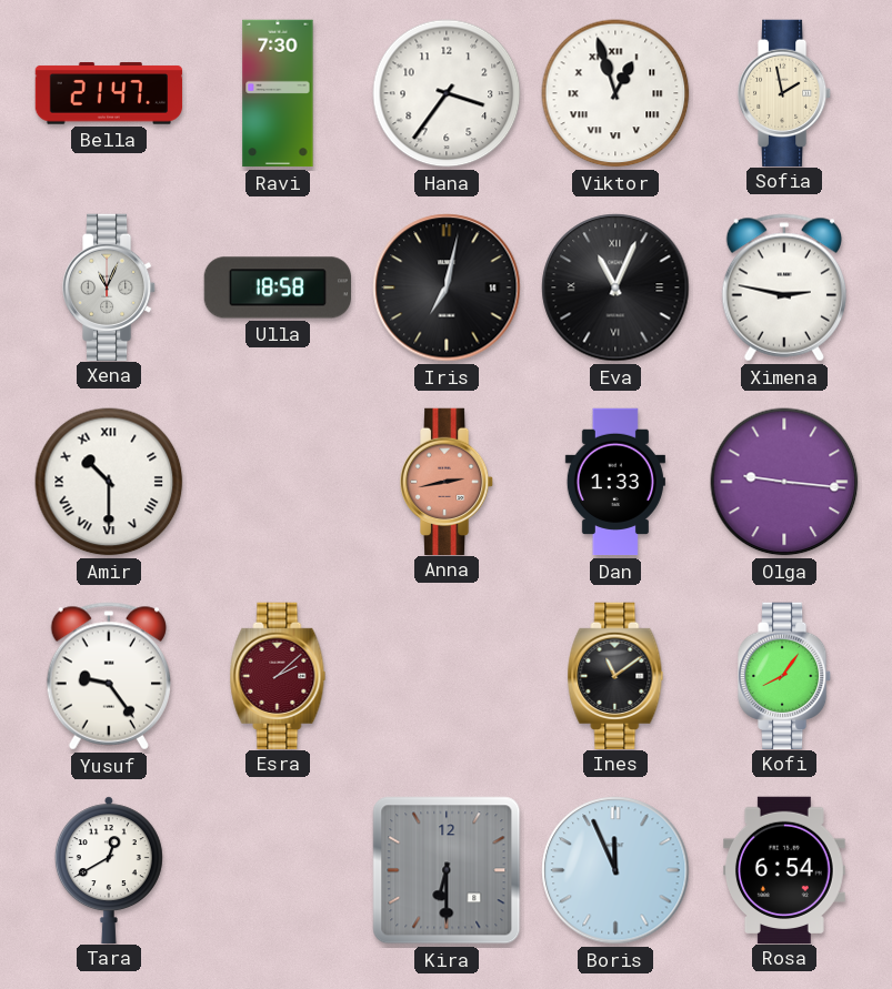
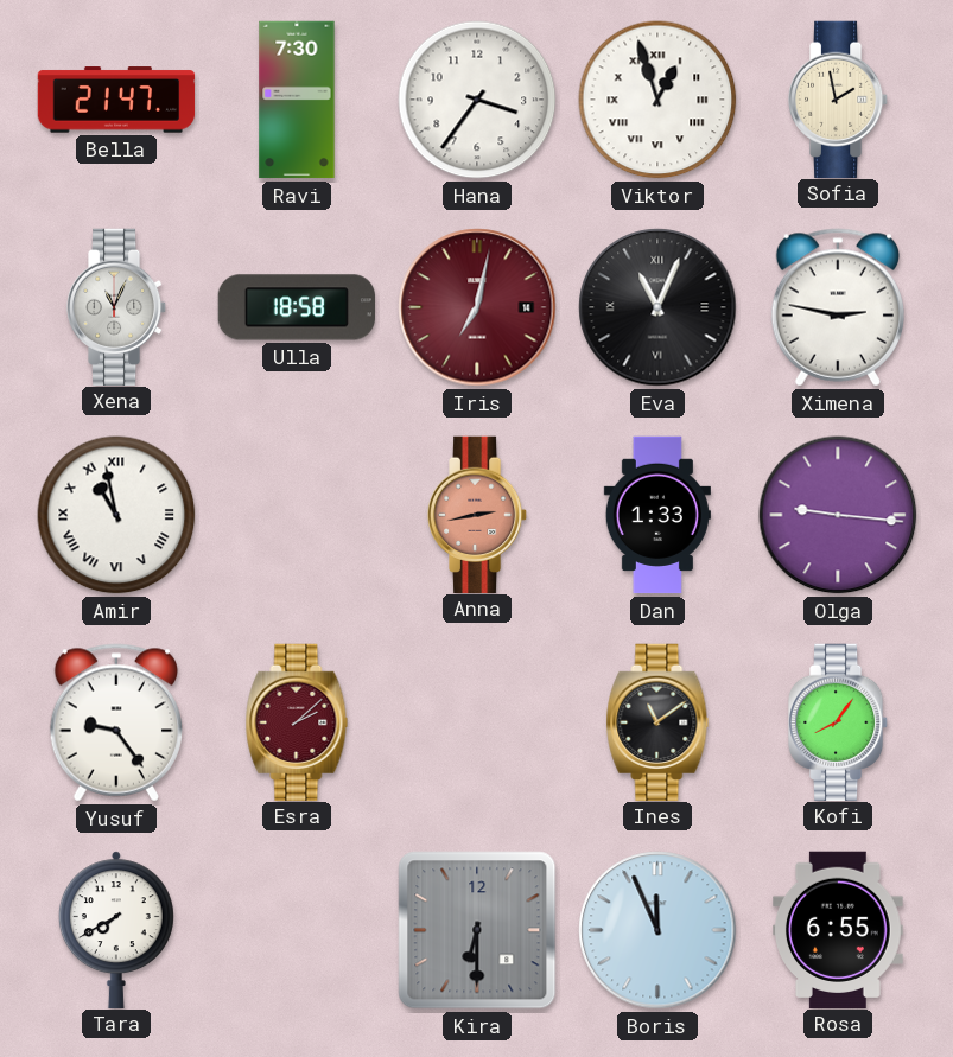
Iris dial: black -> burgundy (477, 307)
Amir: 10:30 -> 10:58 (116, 515)
Tara: 12:40 -> 7:40 (116, 929)
Rosa: 6:54 -> 6:55 (839, 929)
